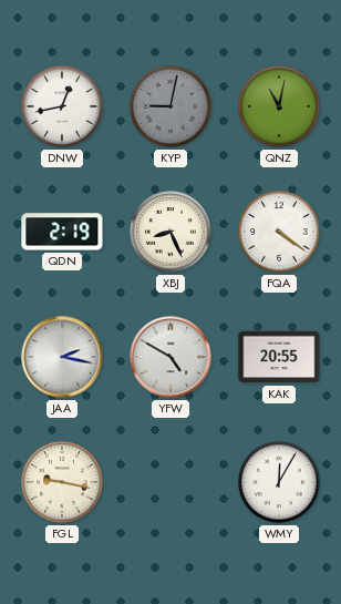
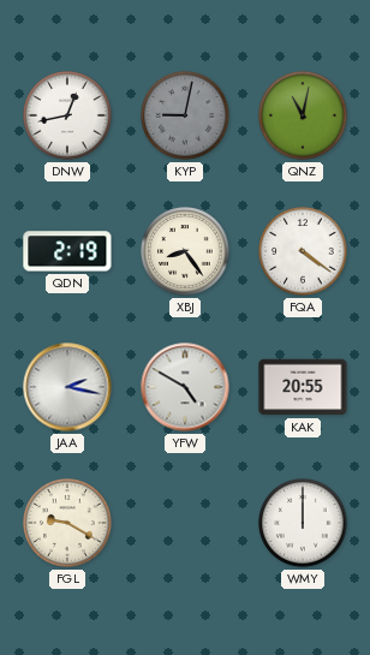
XBJ: 8:26 -> 8:24 (185, 251)
FGL: 9:17 -> 9:20 (67, 523)
WMY: 12:05 -> 12:00 (303, 523)
